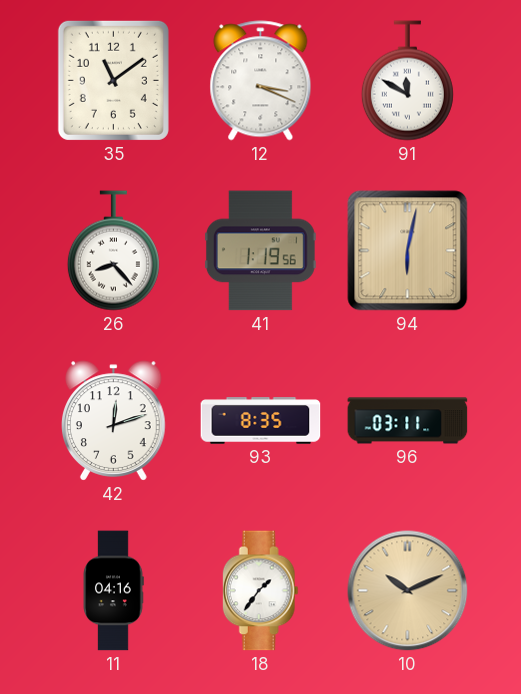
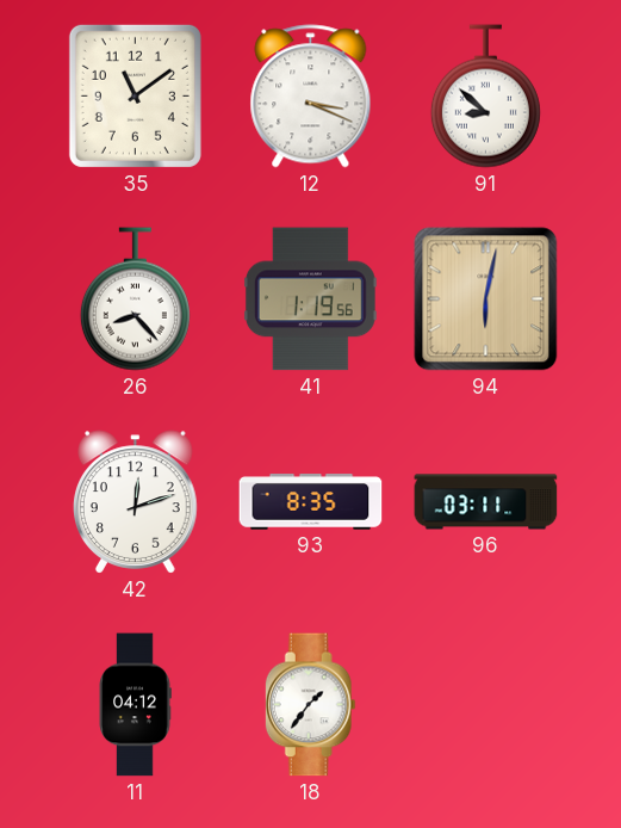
91: 11:50 -> 8:52 (485, 97)
11: 04:16 -> 04:12 (135, 705)
10: 10:11 -> none (408, 591)
